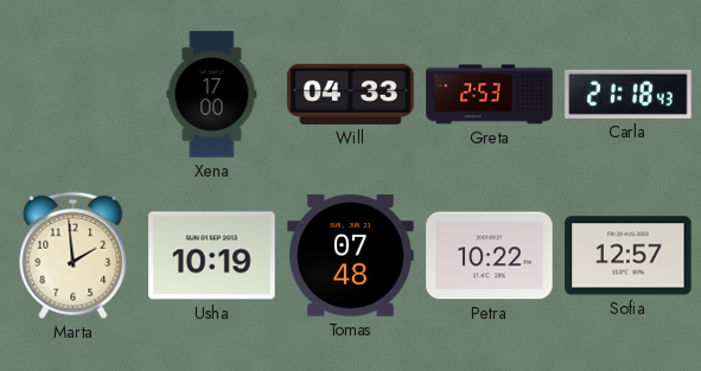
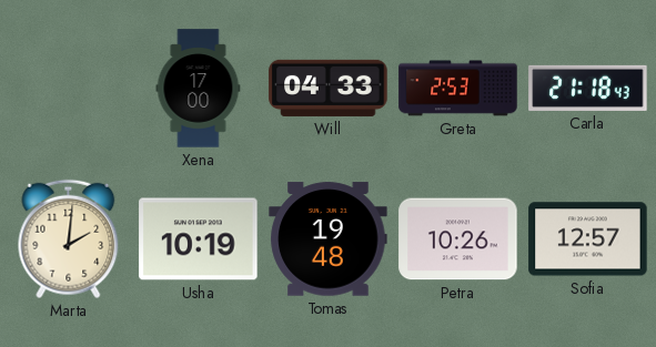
Marta: 1:59 -> 2:01 (69, 239)
Tomas: 07:48 -> 19:48 (329, 239)
Petra: 10:22 -> 10:26 (458, 239)
